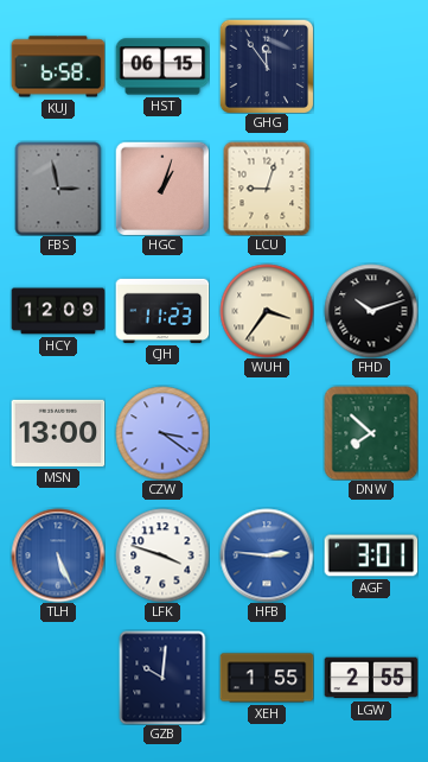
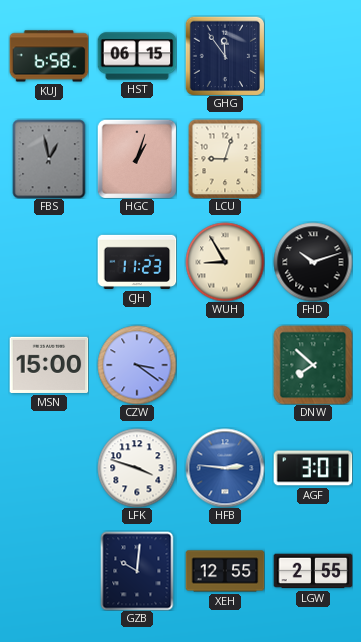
FBS: 2:58 -> 12:58 (49, 159)
HCY: 12:09 -> none (58, 311)
WUH: 3:36 -> 8:55 (225, 262)
MSN: 13:00 -> 15:00 (49, 365)
TLH: 5:26 -> none (58, 555)
XEH: 1:55 -> 12:55 (225, 571)
